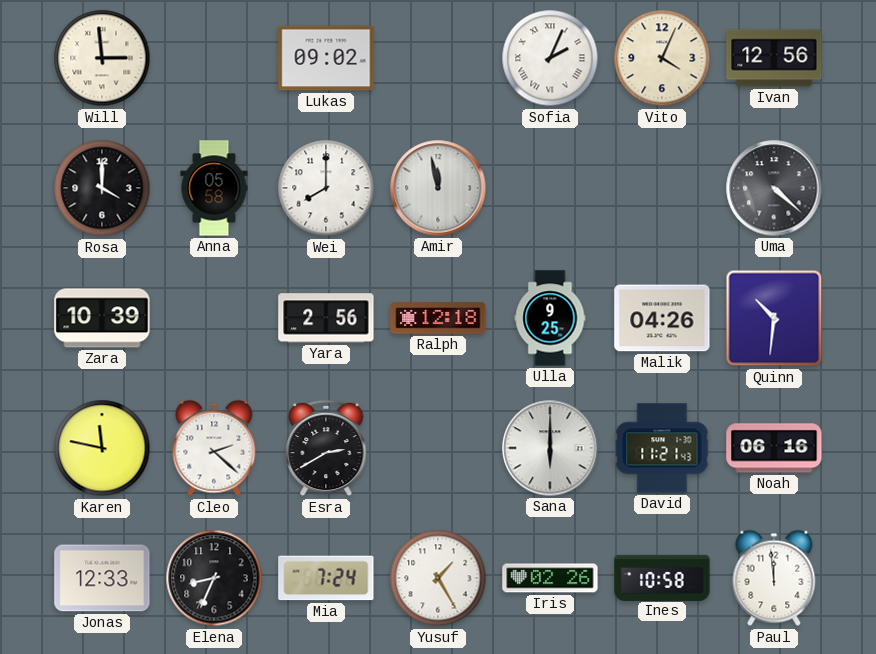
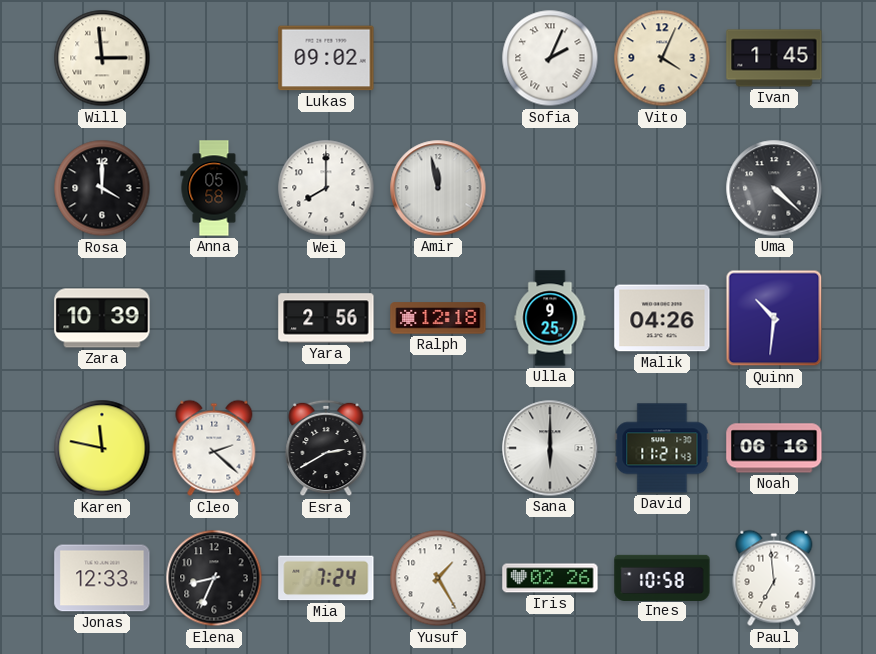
Ivan: 12:56 -> 1:45 (774, 58)
Paul: 11:59 -> 6:59 (774, 578)
